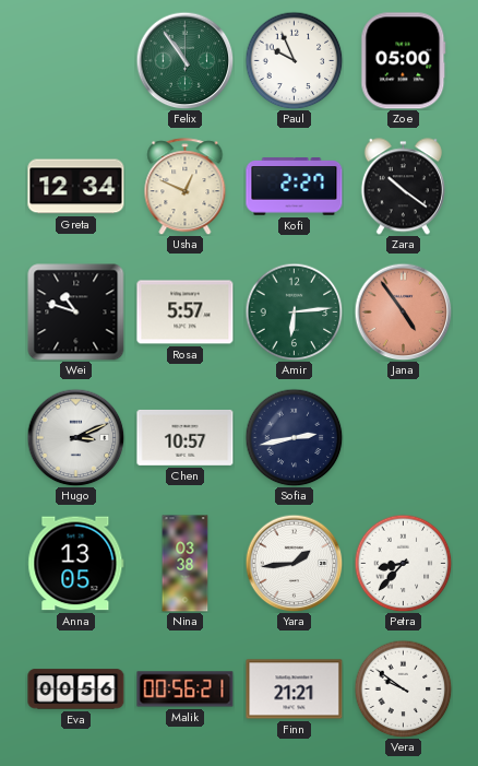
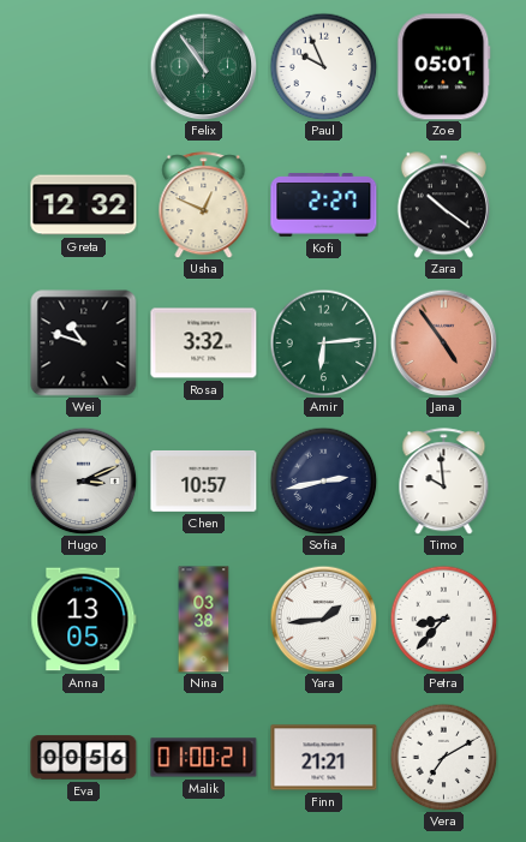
Zoe: 05:00 -> 05:01 (444, 67)
Greta: 12:34 -> 12:32 (84, 205)
Rosa: 5:57 -> 3:32 (204, 344)
Timo: none -> 9:59 (444, 482)
Malik: 00:56 -> 01:00 (204, 758)
Vera: 9:51 -> 7:10 (443, 757)
